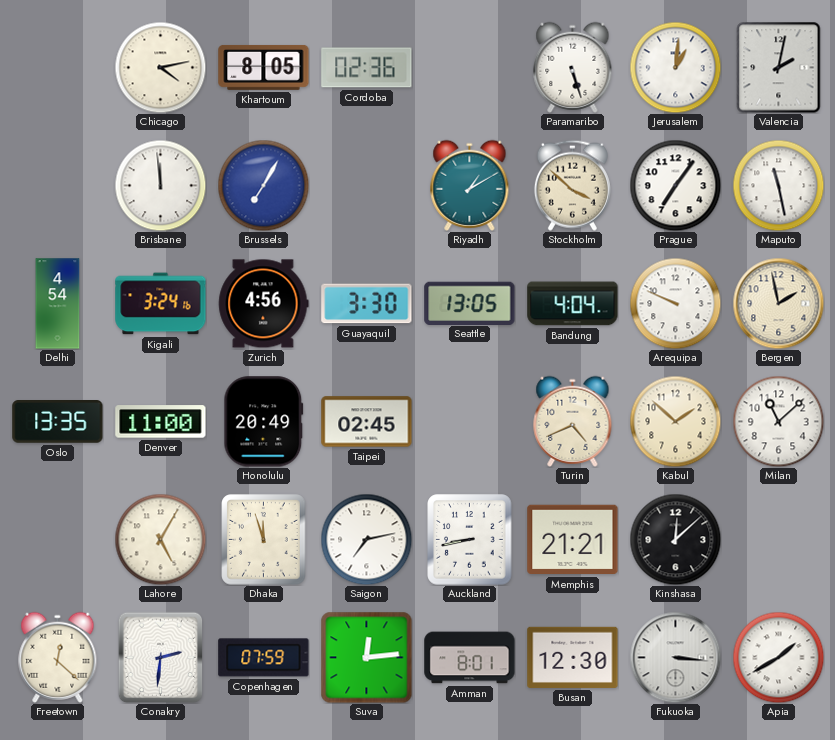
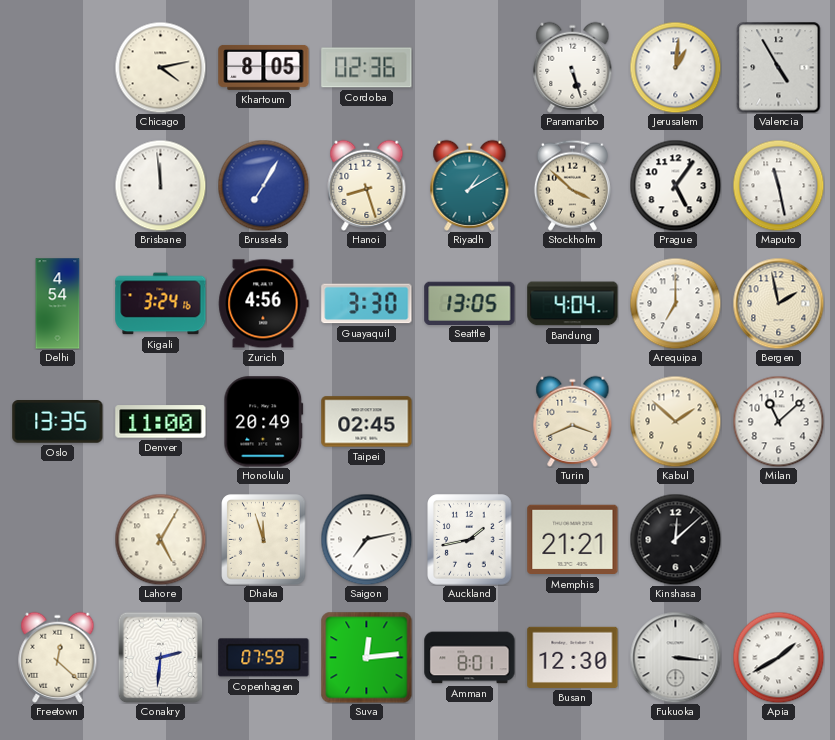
Valencia: 2:02 -> 4:55 (779, 68)
Hanoi: none -> 8:27 (367, 185)
Prague: 7:06 -> 5:06 (675, 185)
Arequipa: 9:49 -> 7:00 (675, 303)
Turin: 4:41 -> 3:41 (573, 421)
Auckland: 8:43 -> 1:43 (470, 540)
